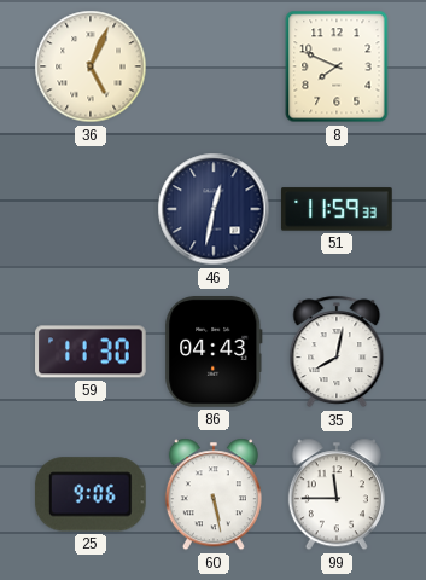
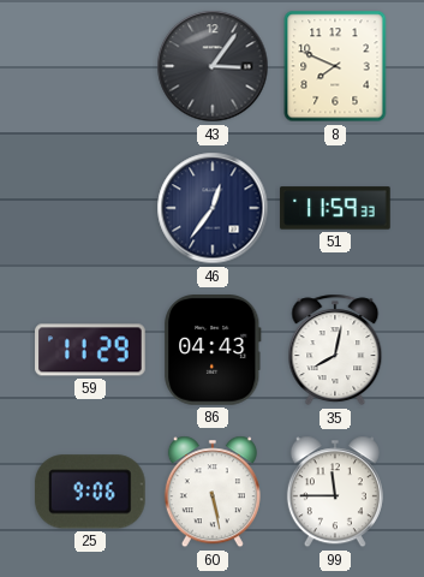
36: 5:04 -> none (91, 66)
43: none -> 3:06 (213, 66)
46: 12:32 -> 12:36 (213, 208)
59: 11:30 -> 11:29 (90, 350)
